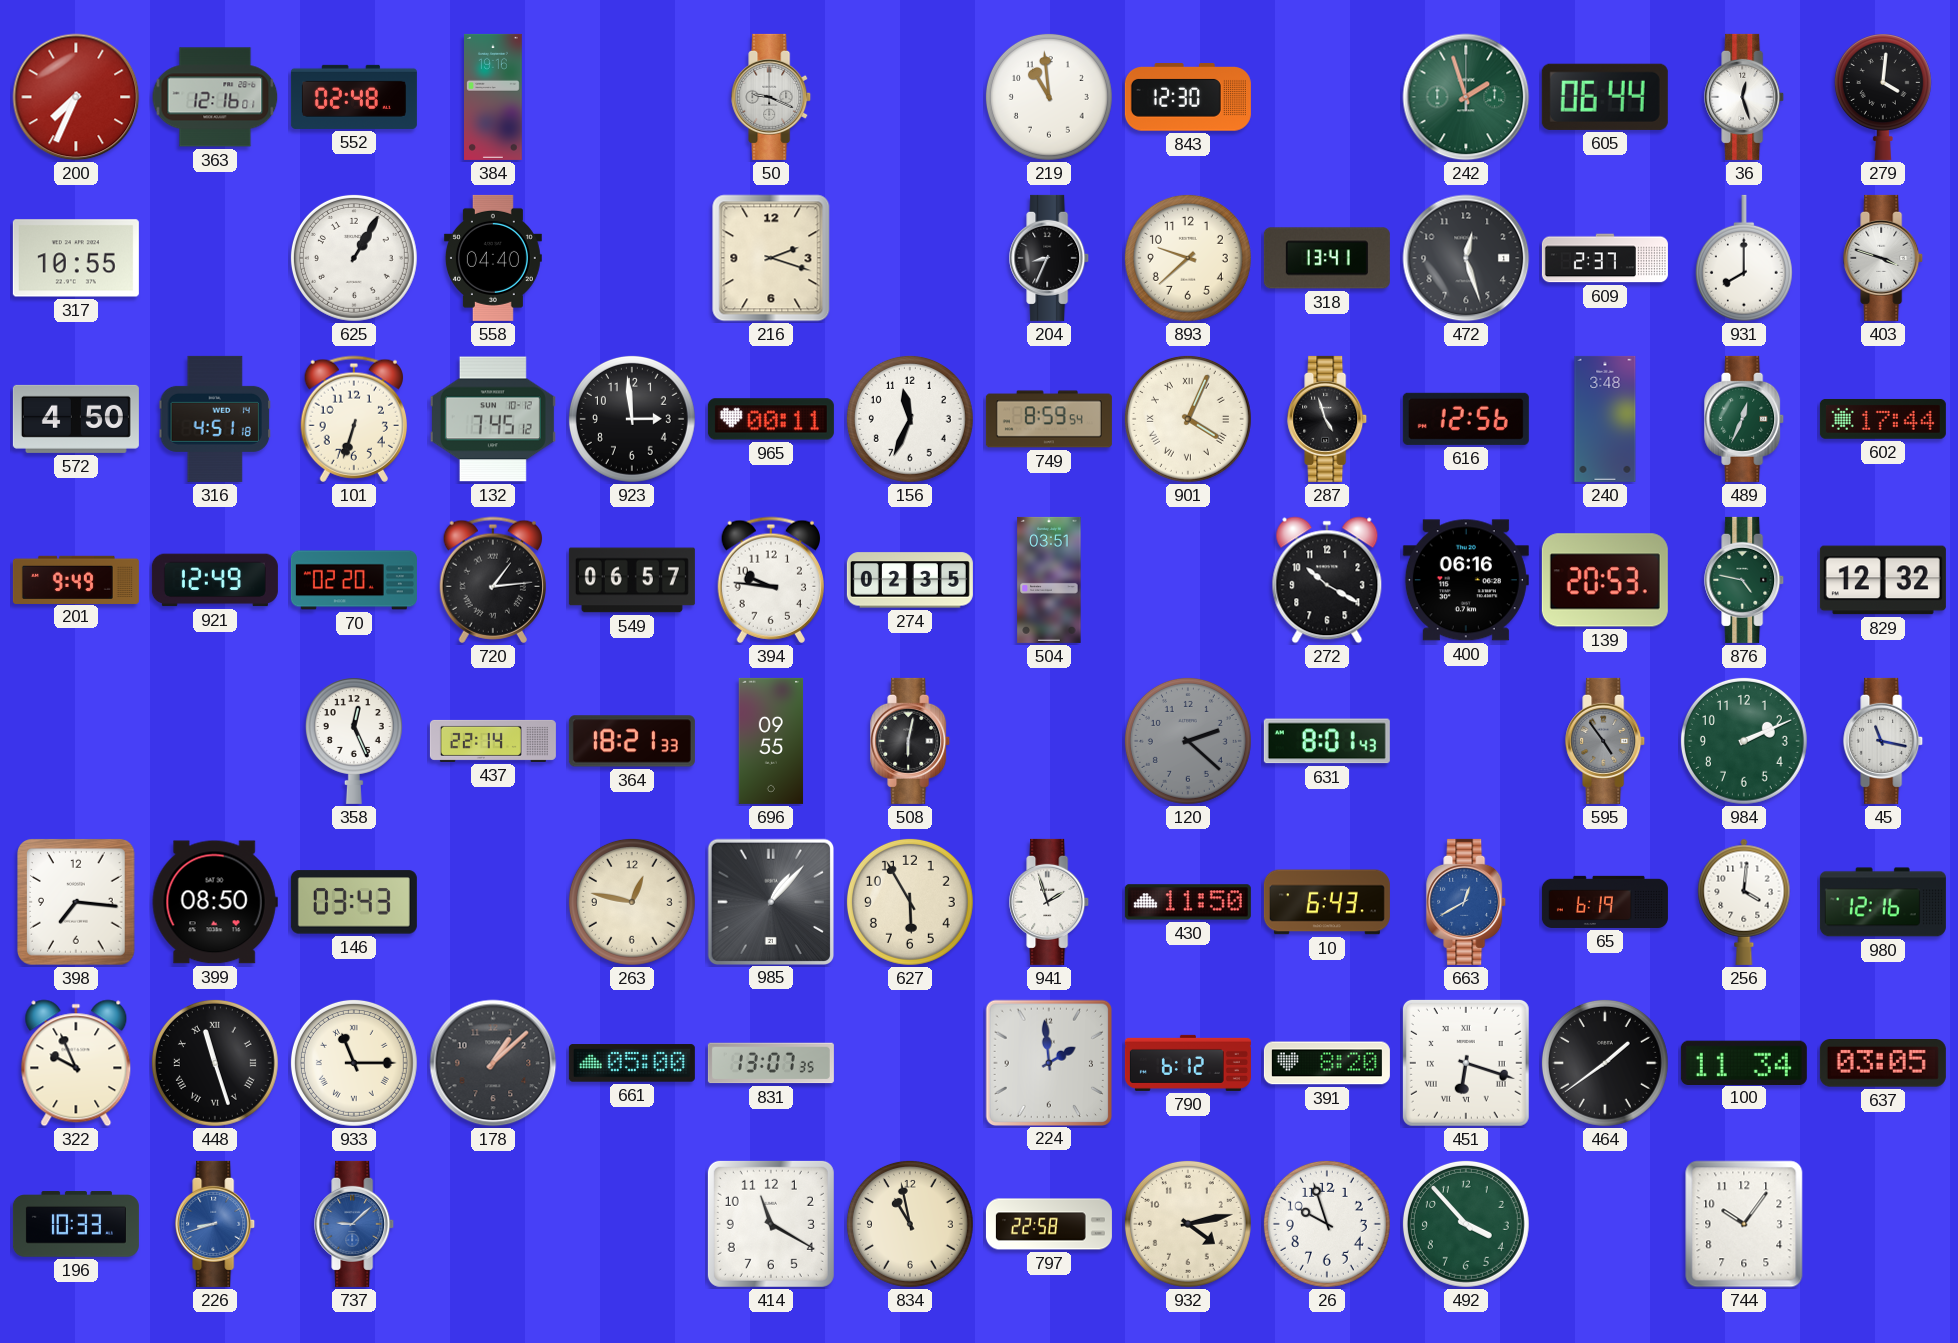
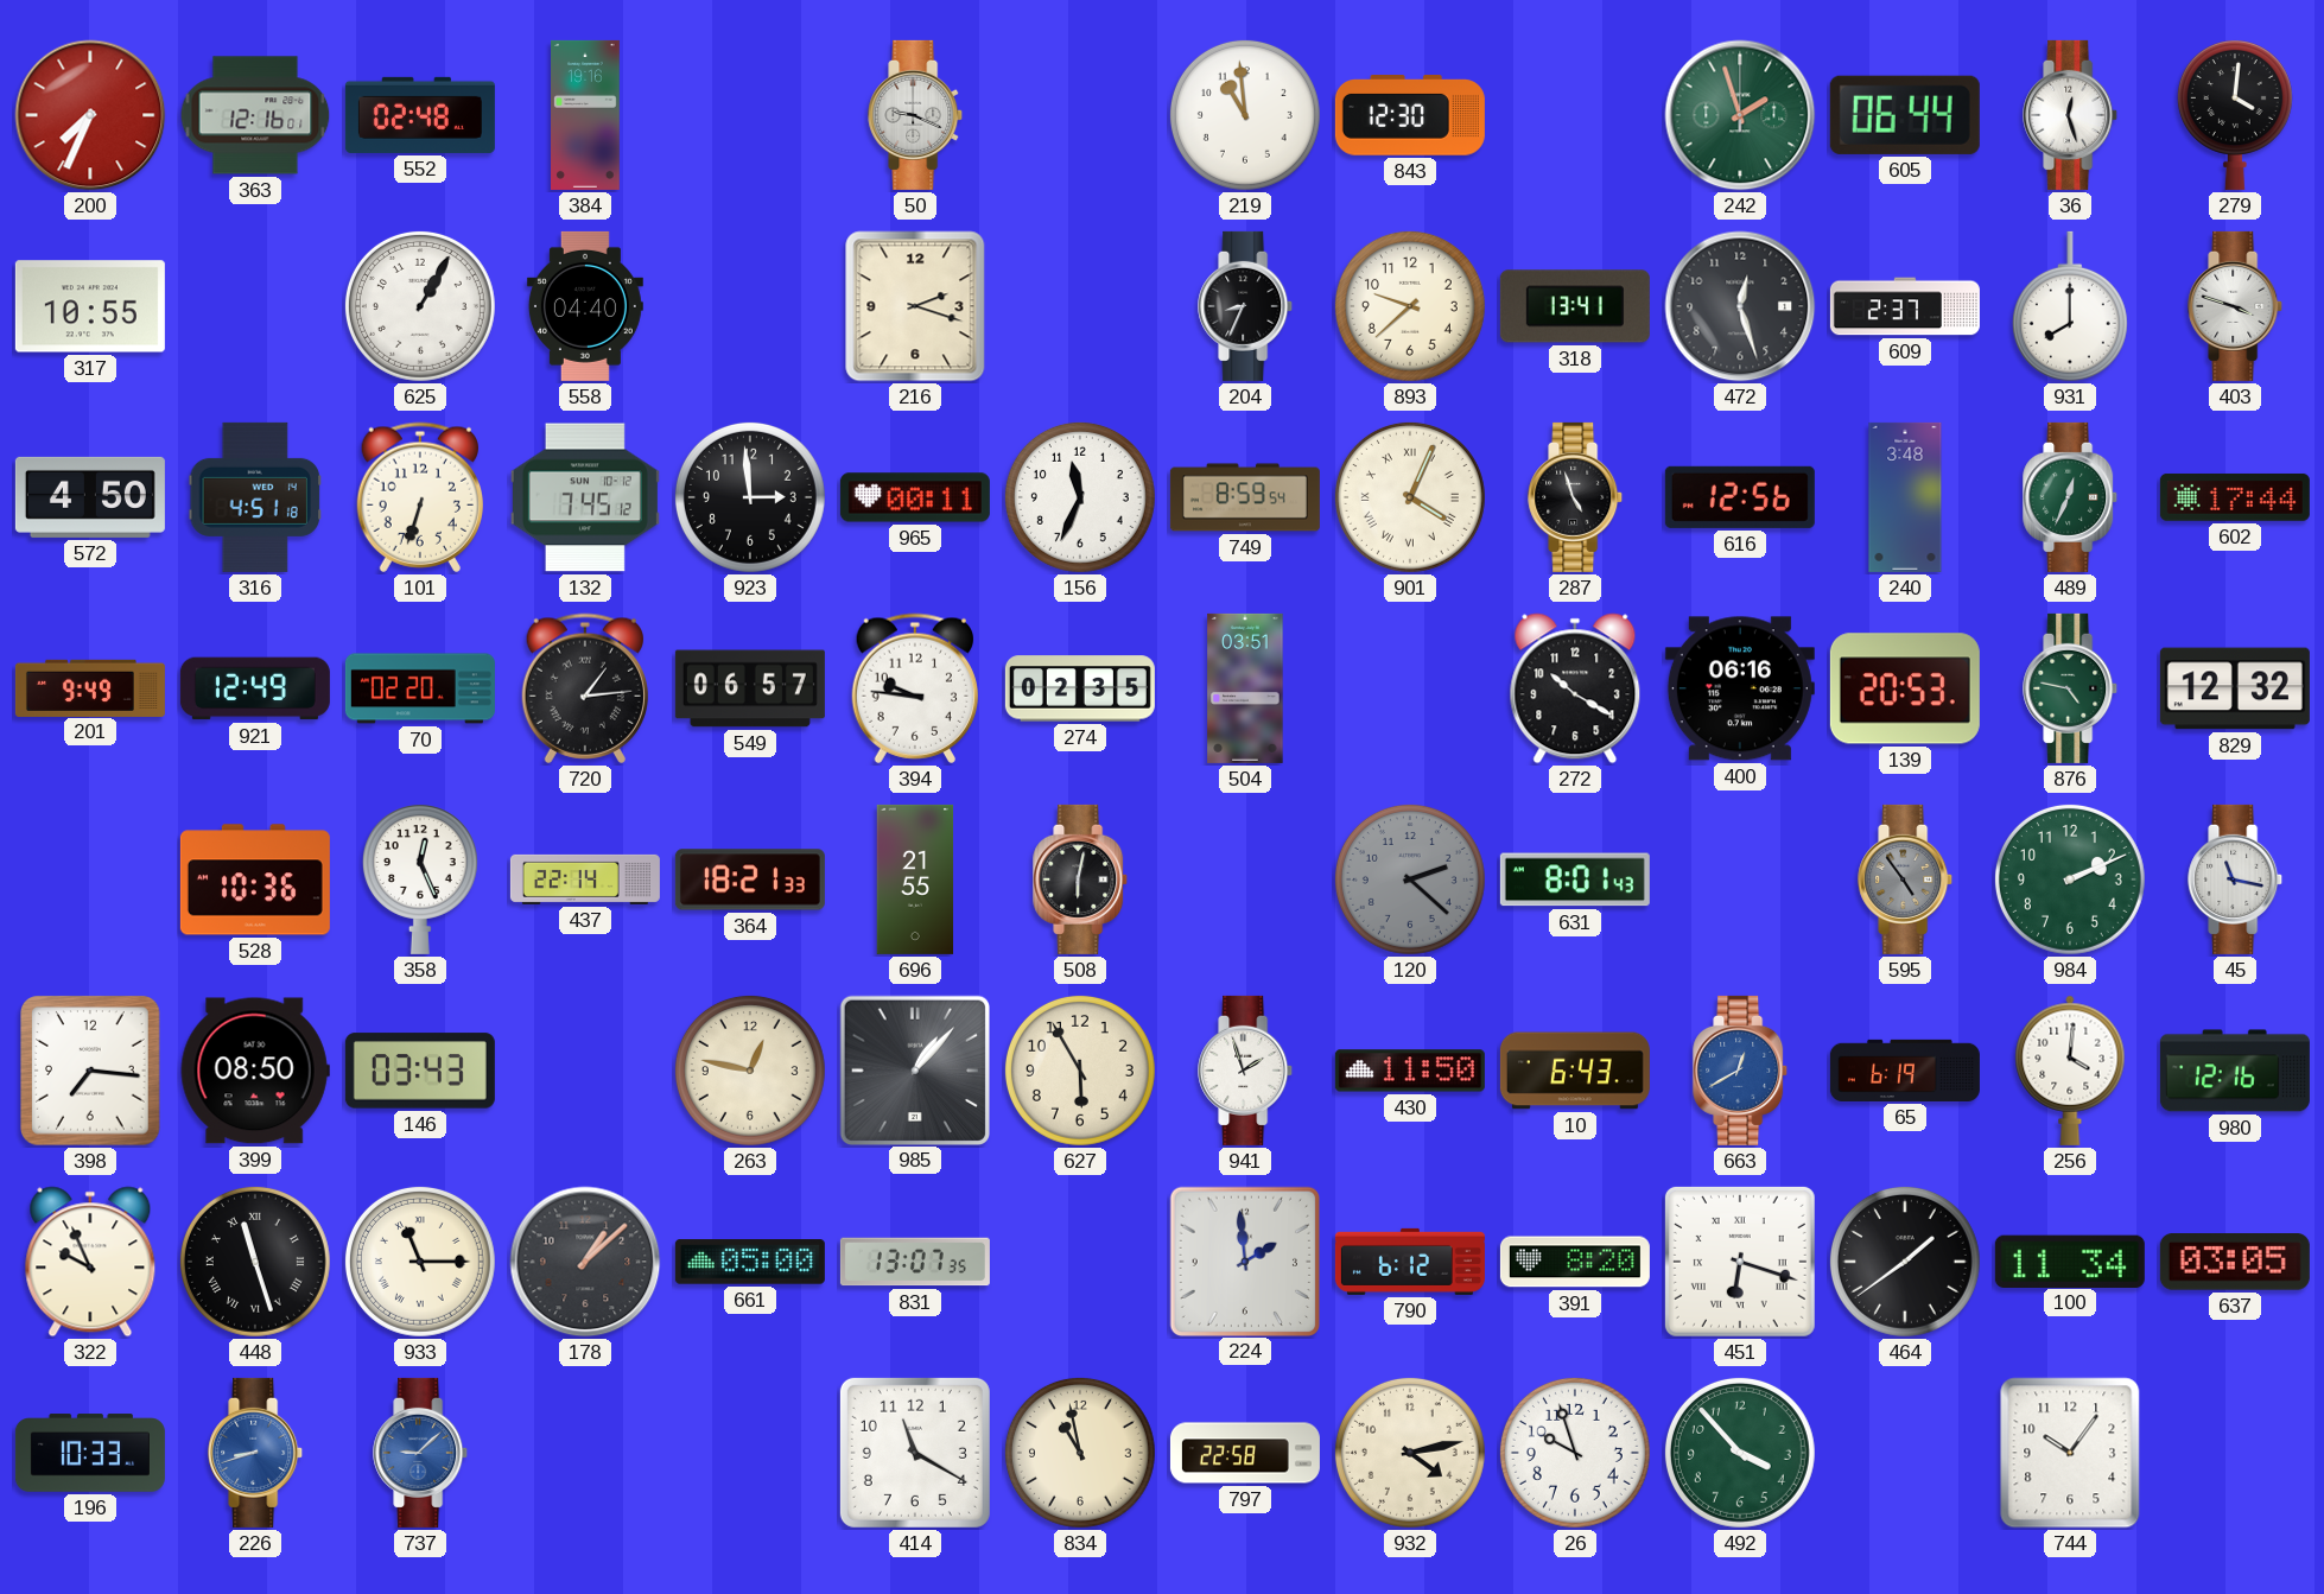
528: none -> 10:36 (255, 879)
696: 09:55 -> 21:55 (915, 879)
